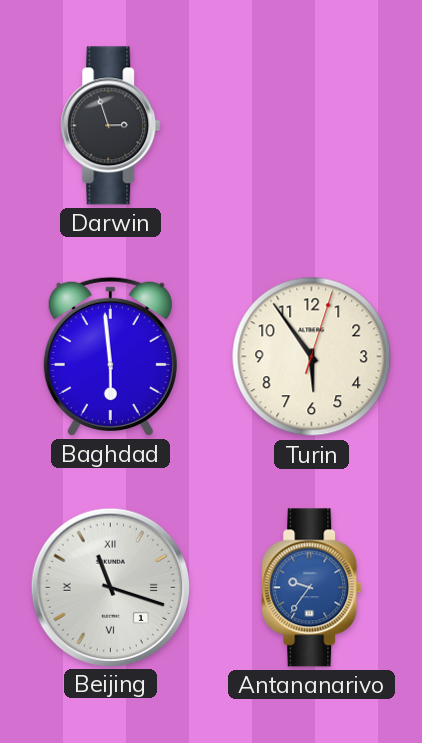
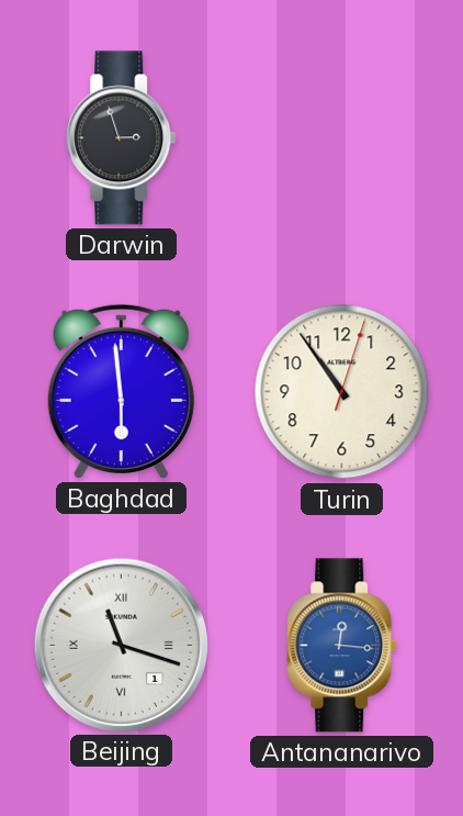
Turin: 5:54 -> 10:54 (342, 392)
Antananarivo: 9:36 -> 12:16 (342, 646)
